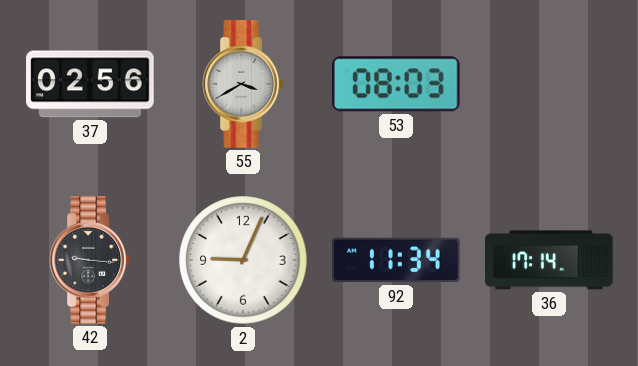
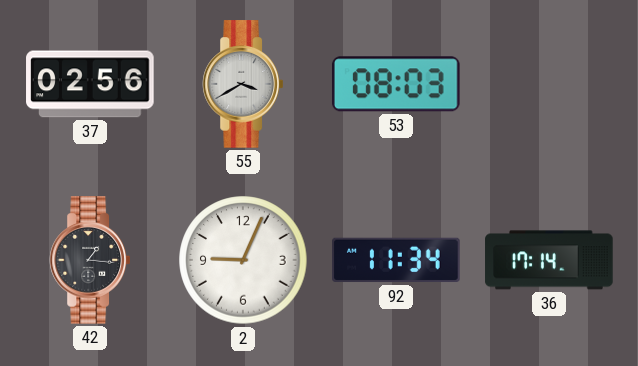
42: 9:16 -> 1:16 (89, 260)
